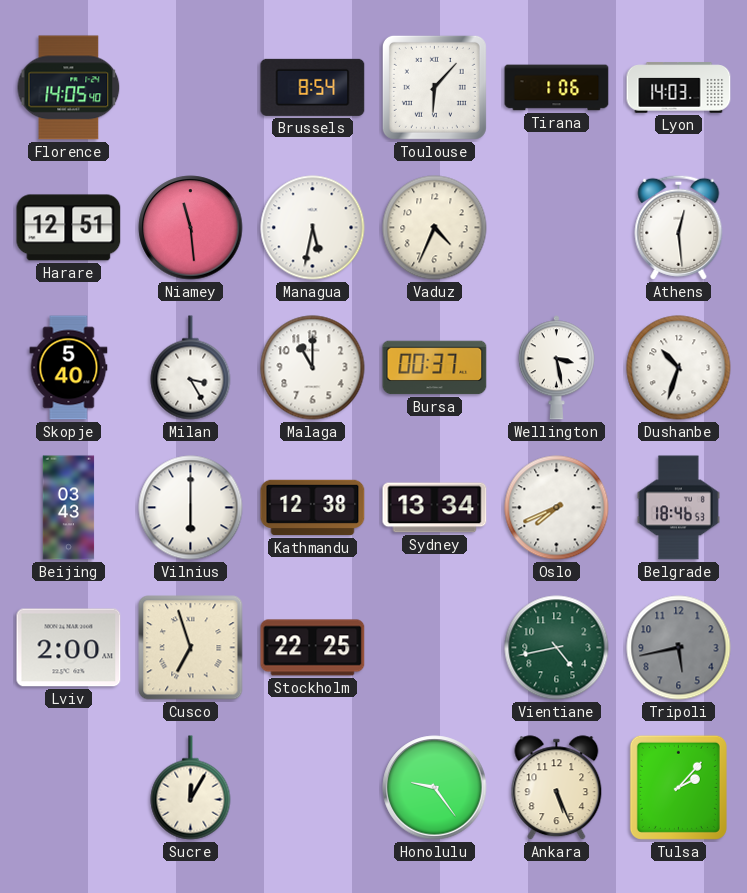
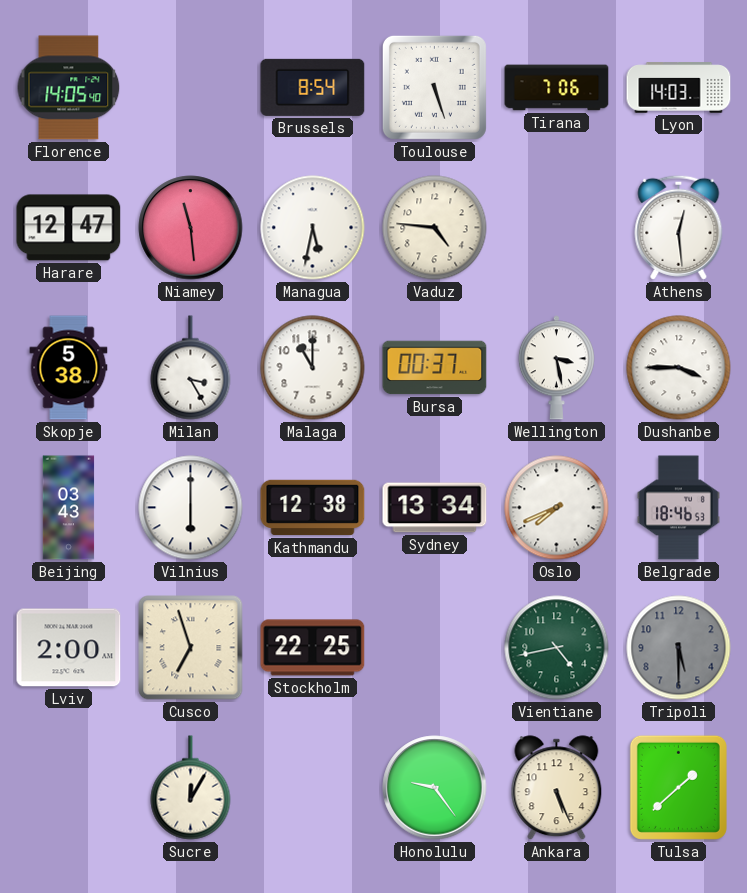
Toulouse: 6:07 -> 5:27 (434, 87)
Tirana: 1:06 -> 7:06 (557, 88)
Harare: 12:51 -> 12:47 (69, 228)
Vaduz: 4:34 -> 4:46 (435, 228)
Skopje: 5:40 -> 5:38 (69, 368)
Dushanbe: 10:33 -> 3:45 (679, 368)
Tripoli: 5:43 -> 5:30 (679, 648)
Tulsa: 2:07 -> 1:38 (678, 787)
